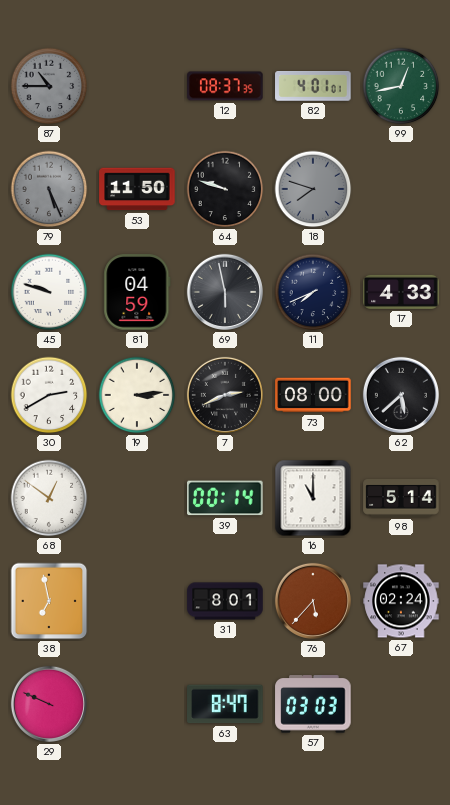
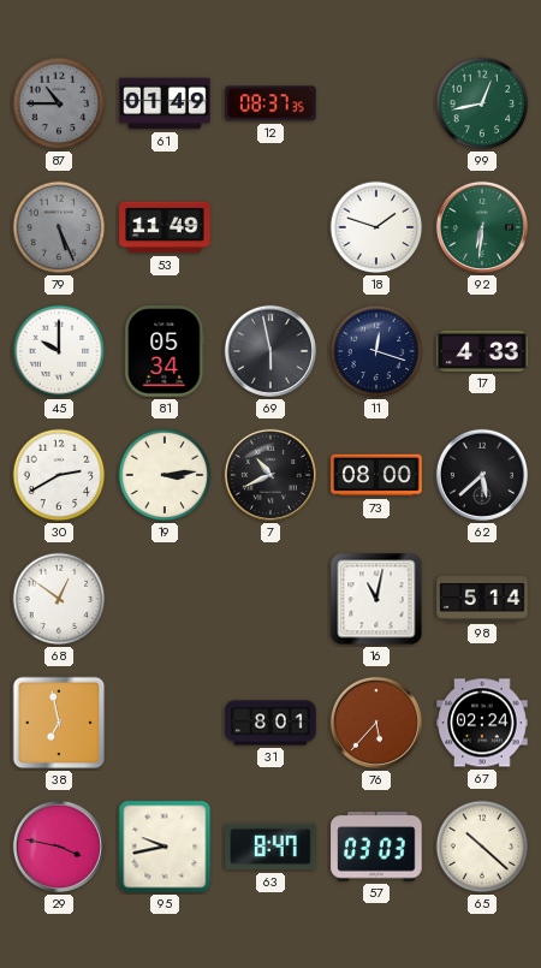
61: none -> 01:49 (165, 103)
82: 4:01 -> none (313, 87)
53: 11:50 -> 11:49 (165, 227)
64: 9:48 -> none (225, 189)
18: 7:48 -> 1:48 (376, 227)
18 dial: grey -> white (376, 227)
92: none -> 6:31 (482, 227)
45: 9:48 -> 10:00 (59, 351)
81: 04:59 -> 05:34 (165, 351)
11: 7:41 -> 12:18 (376, 351)
7: 2:41 -> 10:41 (270, 475)
39: 00:14 -> none (226, 498)
16: 11:00 -> 11:02 (376, 599)
29: 9:49 -> 3:47 (59, 847)
95: none -> 9:43 (165, 847)
65: none -> 10:22 (482, 847)
